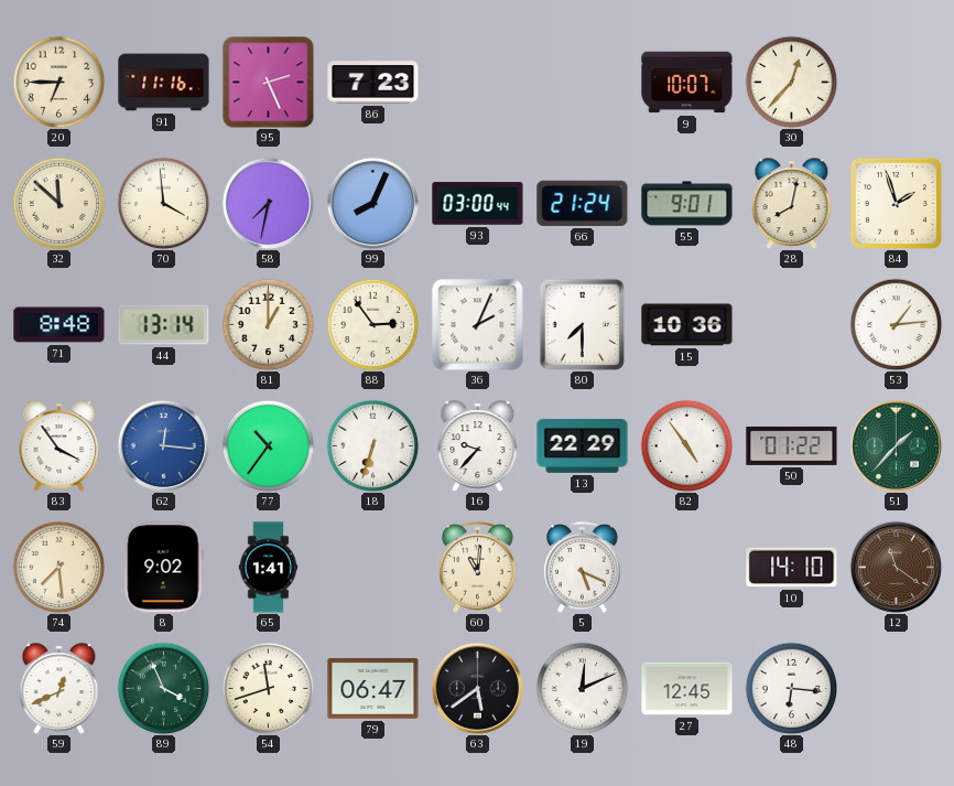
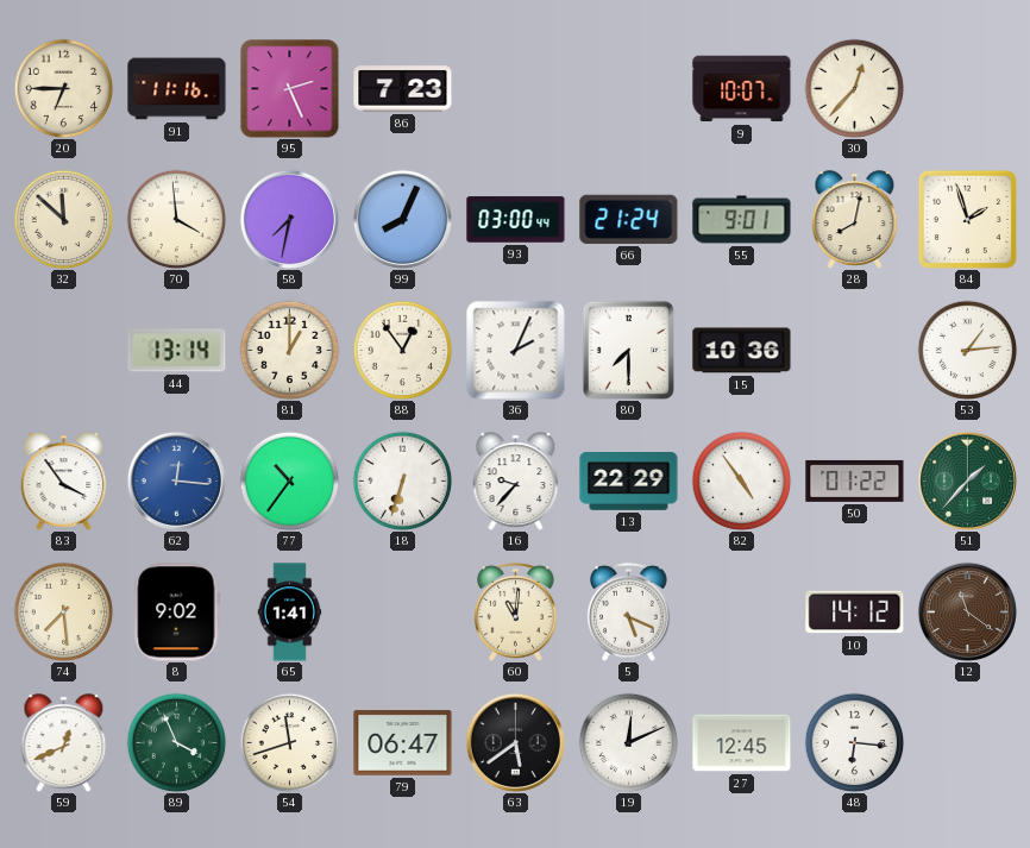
71: 8:48 -> none (59, 325)
88: 2:54 -> 12:54 (402, 350)
10: 14:10 -> 14:12 (855, 613)
